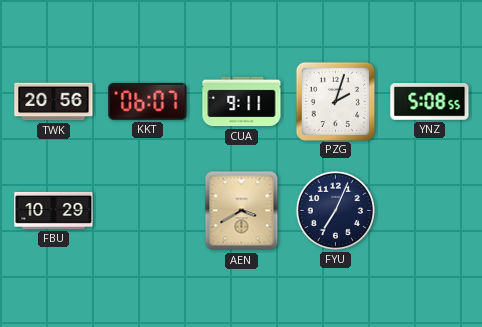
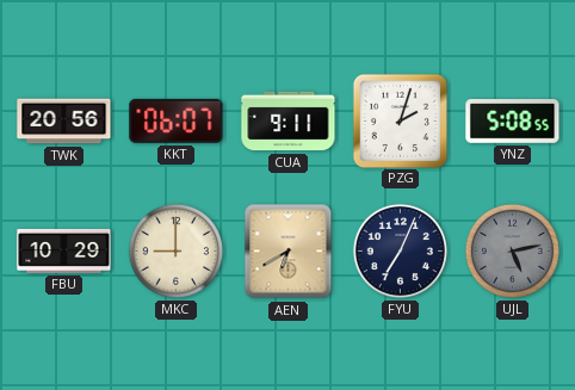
MKC: none -> 9:00 (175, 250)
AEN: 3:40 -> 6:40 (289, 252)
UJL: none -> 5:13 (512, 250)
